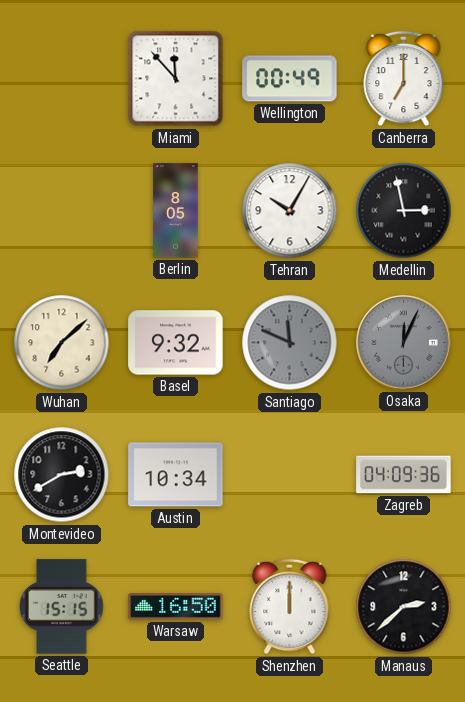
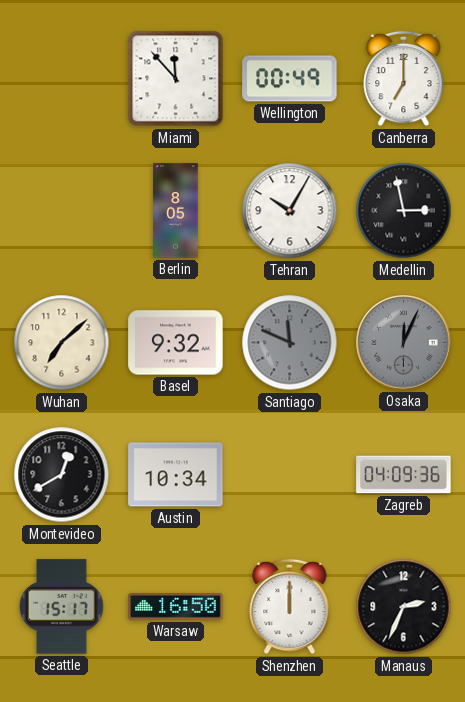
Montevideo: 2:40 -> 12:40 (62, 475)
Seattle: 15:15 -> 15:17 (61, 607)
Manaus: 2:38 -> 2:34 (404, 607)
